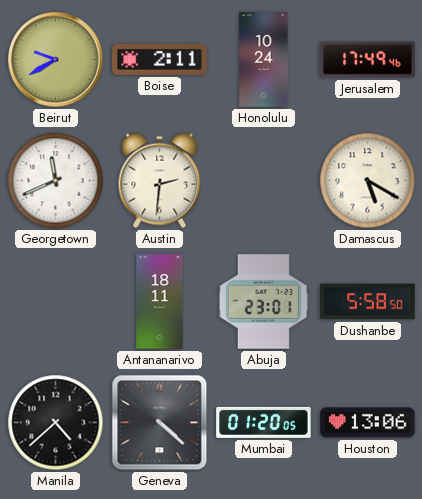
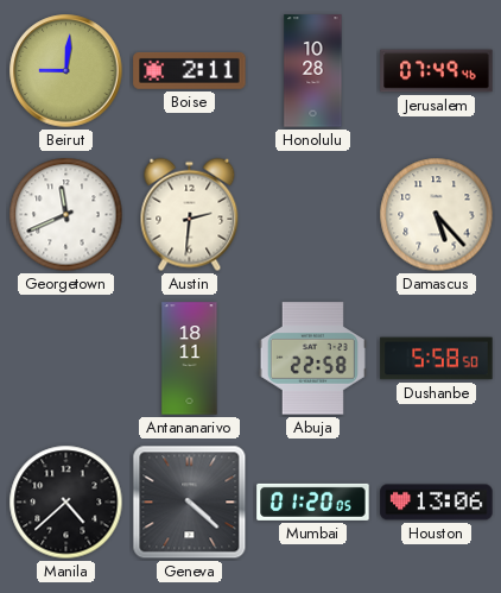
Beirut: 9:40 -> 9:01 (66, 71)
Honolulu: 10:24 -> 10:28 (313, 71)
Jerusalem: 17:49 -> 07:49 (437, 71)
Damascus: 5:20 -> 5:23 (437, 215)
Abuja: 23:01 -> 22:58 (312, 359)
